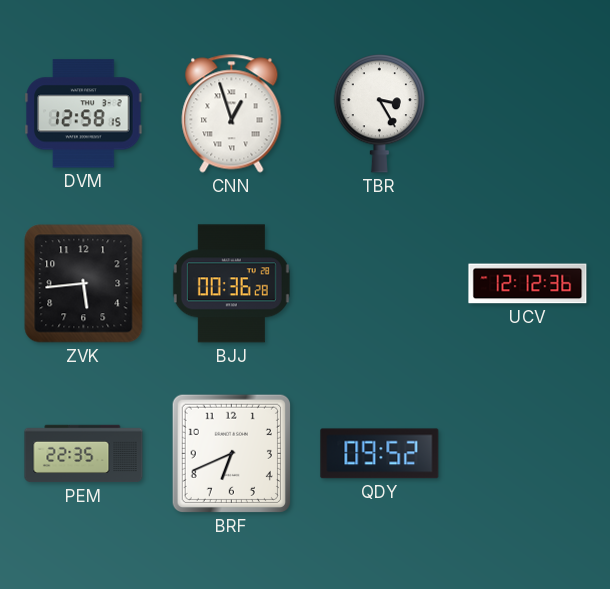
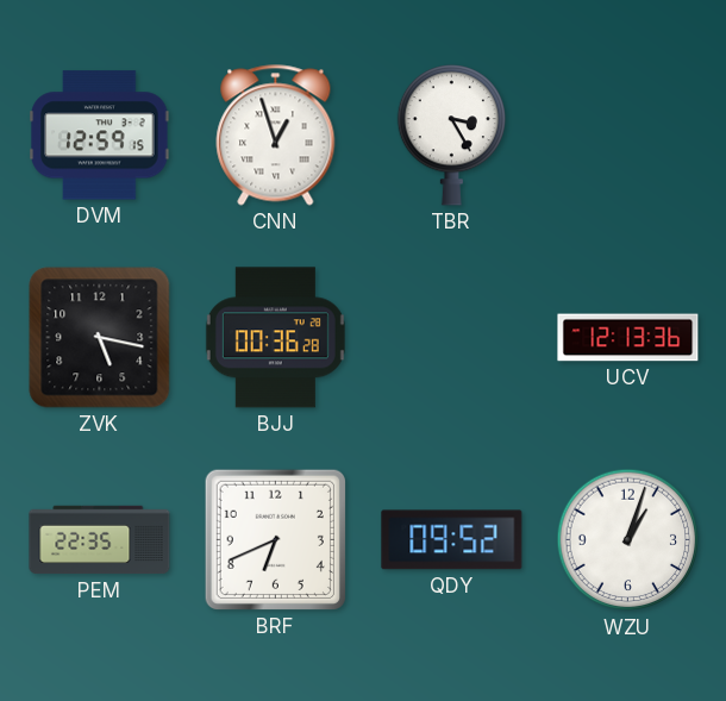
DVM: 12:58 -> 12:59 (100, 136)
ZVK: 5:44 -> 5:17 (100, 338)
UCV: 12:12 -> 12:13 (628, 338)
WZU: none -> 1:03 (628, 540)
